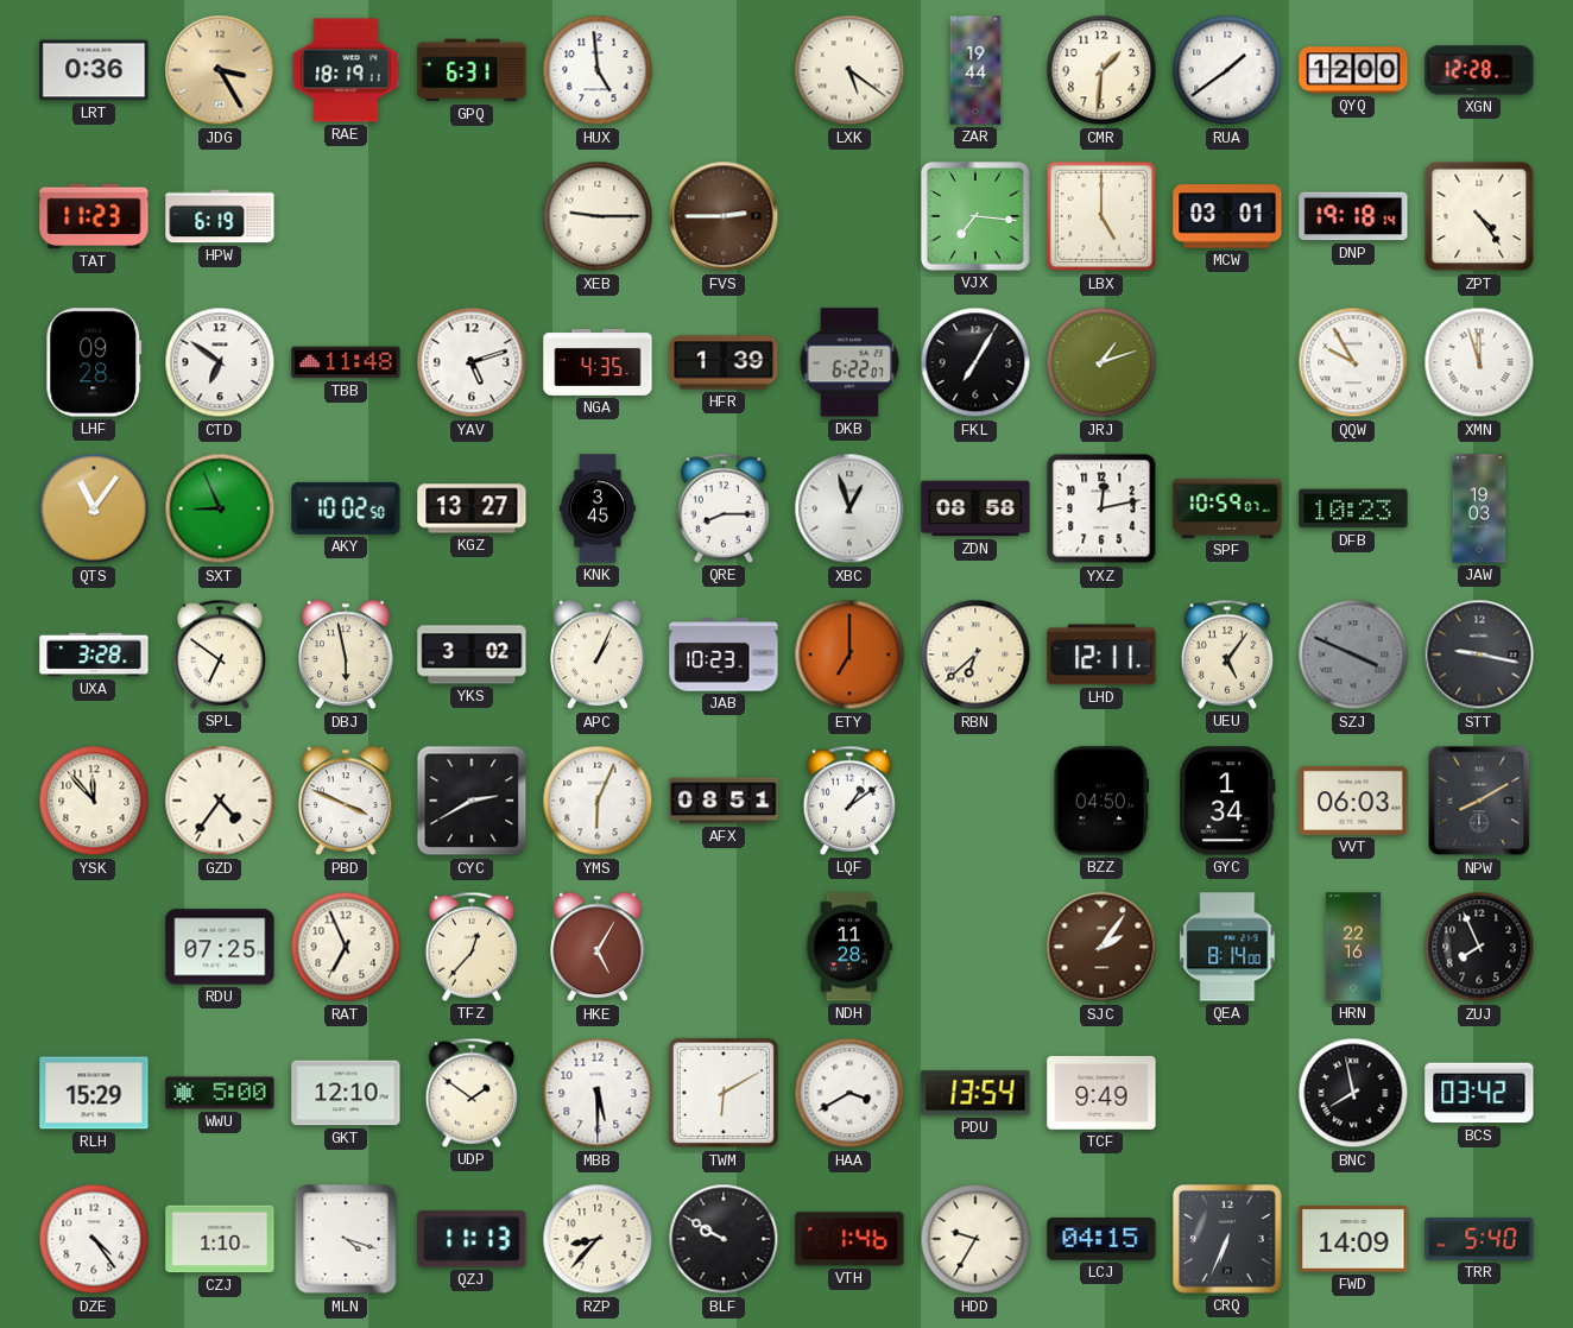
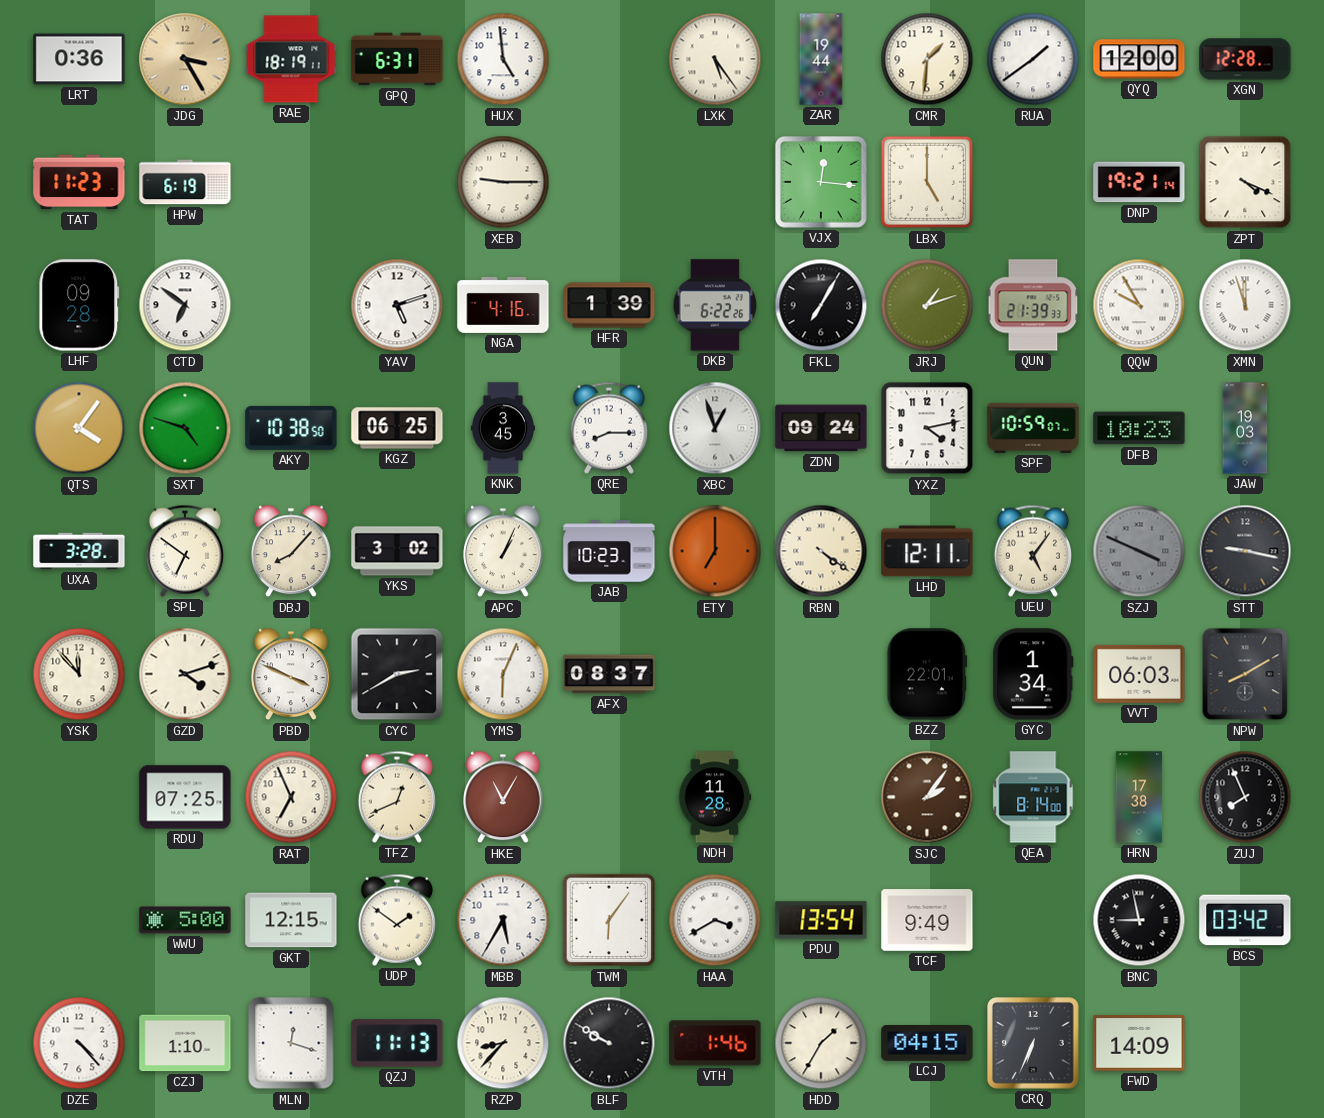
LXK: 5:21 -> 5:24 (715, 59)
FVS: 2:45 -> none (724, 216)
VJX: 7:16 -> 12:16 (822, 183)
MCW: 03:01 -> none (1227, 216)
DNP: 19:18 -> 19:21 (1139, 182)
ZPT: 4:24 -> 4:19 (1245, 182)
TBB: 11:48 -> none (346, 362)
NGA: 4:35 -> 4:16 (503, 305)
DKB: 6:22:07 -> 6:22:26 (714, 305)
QUN: none -> 21:39 (1033, 305)
QTS: 11:06 -> 4:06 (79, 428)
SXT: 8:56 -> 4:48 (185, 428)
AKY: 10:02 -> 10:38 (291, 428)
KGZ: 13:27 -> 06:25 (397, 428)
ZDN: 08:58 -> 09:24 (821, 428)
YXZ: 12:13 -> 4:13 (927, 428)
DBJ: 5:58 -> 8:07 (291, 551)
RBN: 6:38 -> 4:21 (821, 551)
GZD: 4:36 -> 4:12 (185, 674)
AFX: 08:51 -> 08:37 (609, 674)
LQF: 1:09 -> none (848, 801)
BZZ: 04:50 -> 22:01 (927, 674)
TFZ: 12:37 -> 12:41 (396, 797)
HKE: 5:05 -> 11:05 (503, 797)
HRN: 22:16 -> 17:38 (1139, 797)
RLH: 15:29 -> none (94, 1093)
GKT: 12:10 -> 12:15 (291, 920)
MBB: 5:30 -> 5:35 (503, 920)
TWM: 6:10 -> 6:06 (609, 920)
BNC: 7:58 -> 8:58 (1139, 920)
DZE: 4:24 -> 4:23 (79, 1043)
MLN: 4:18 -> 12:18 (291, 1043)
HDD: 9:35 -> 1:35 (821, 1043)
TRR: 5:40 -> none (1479, 1239)
